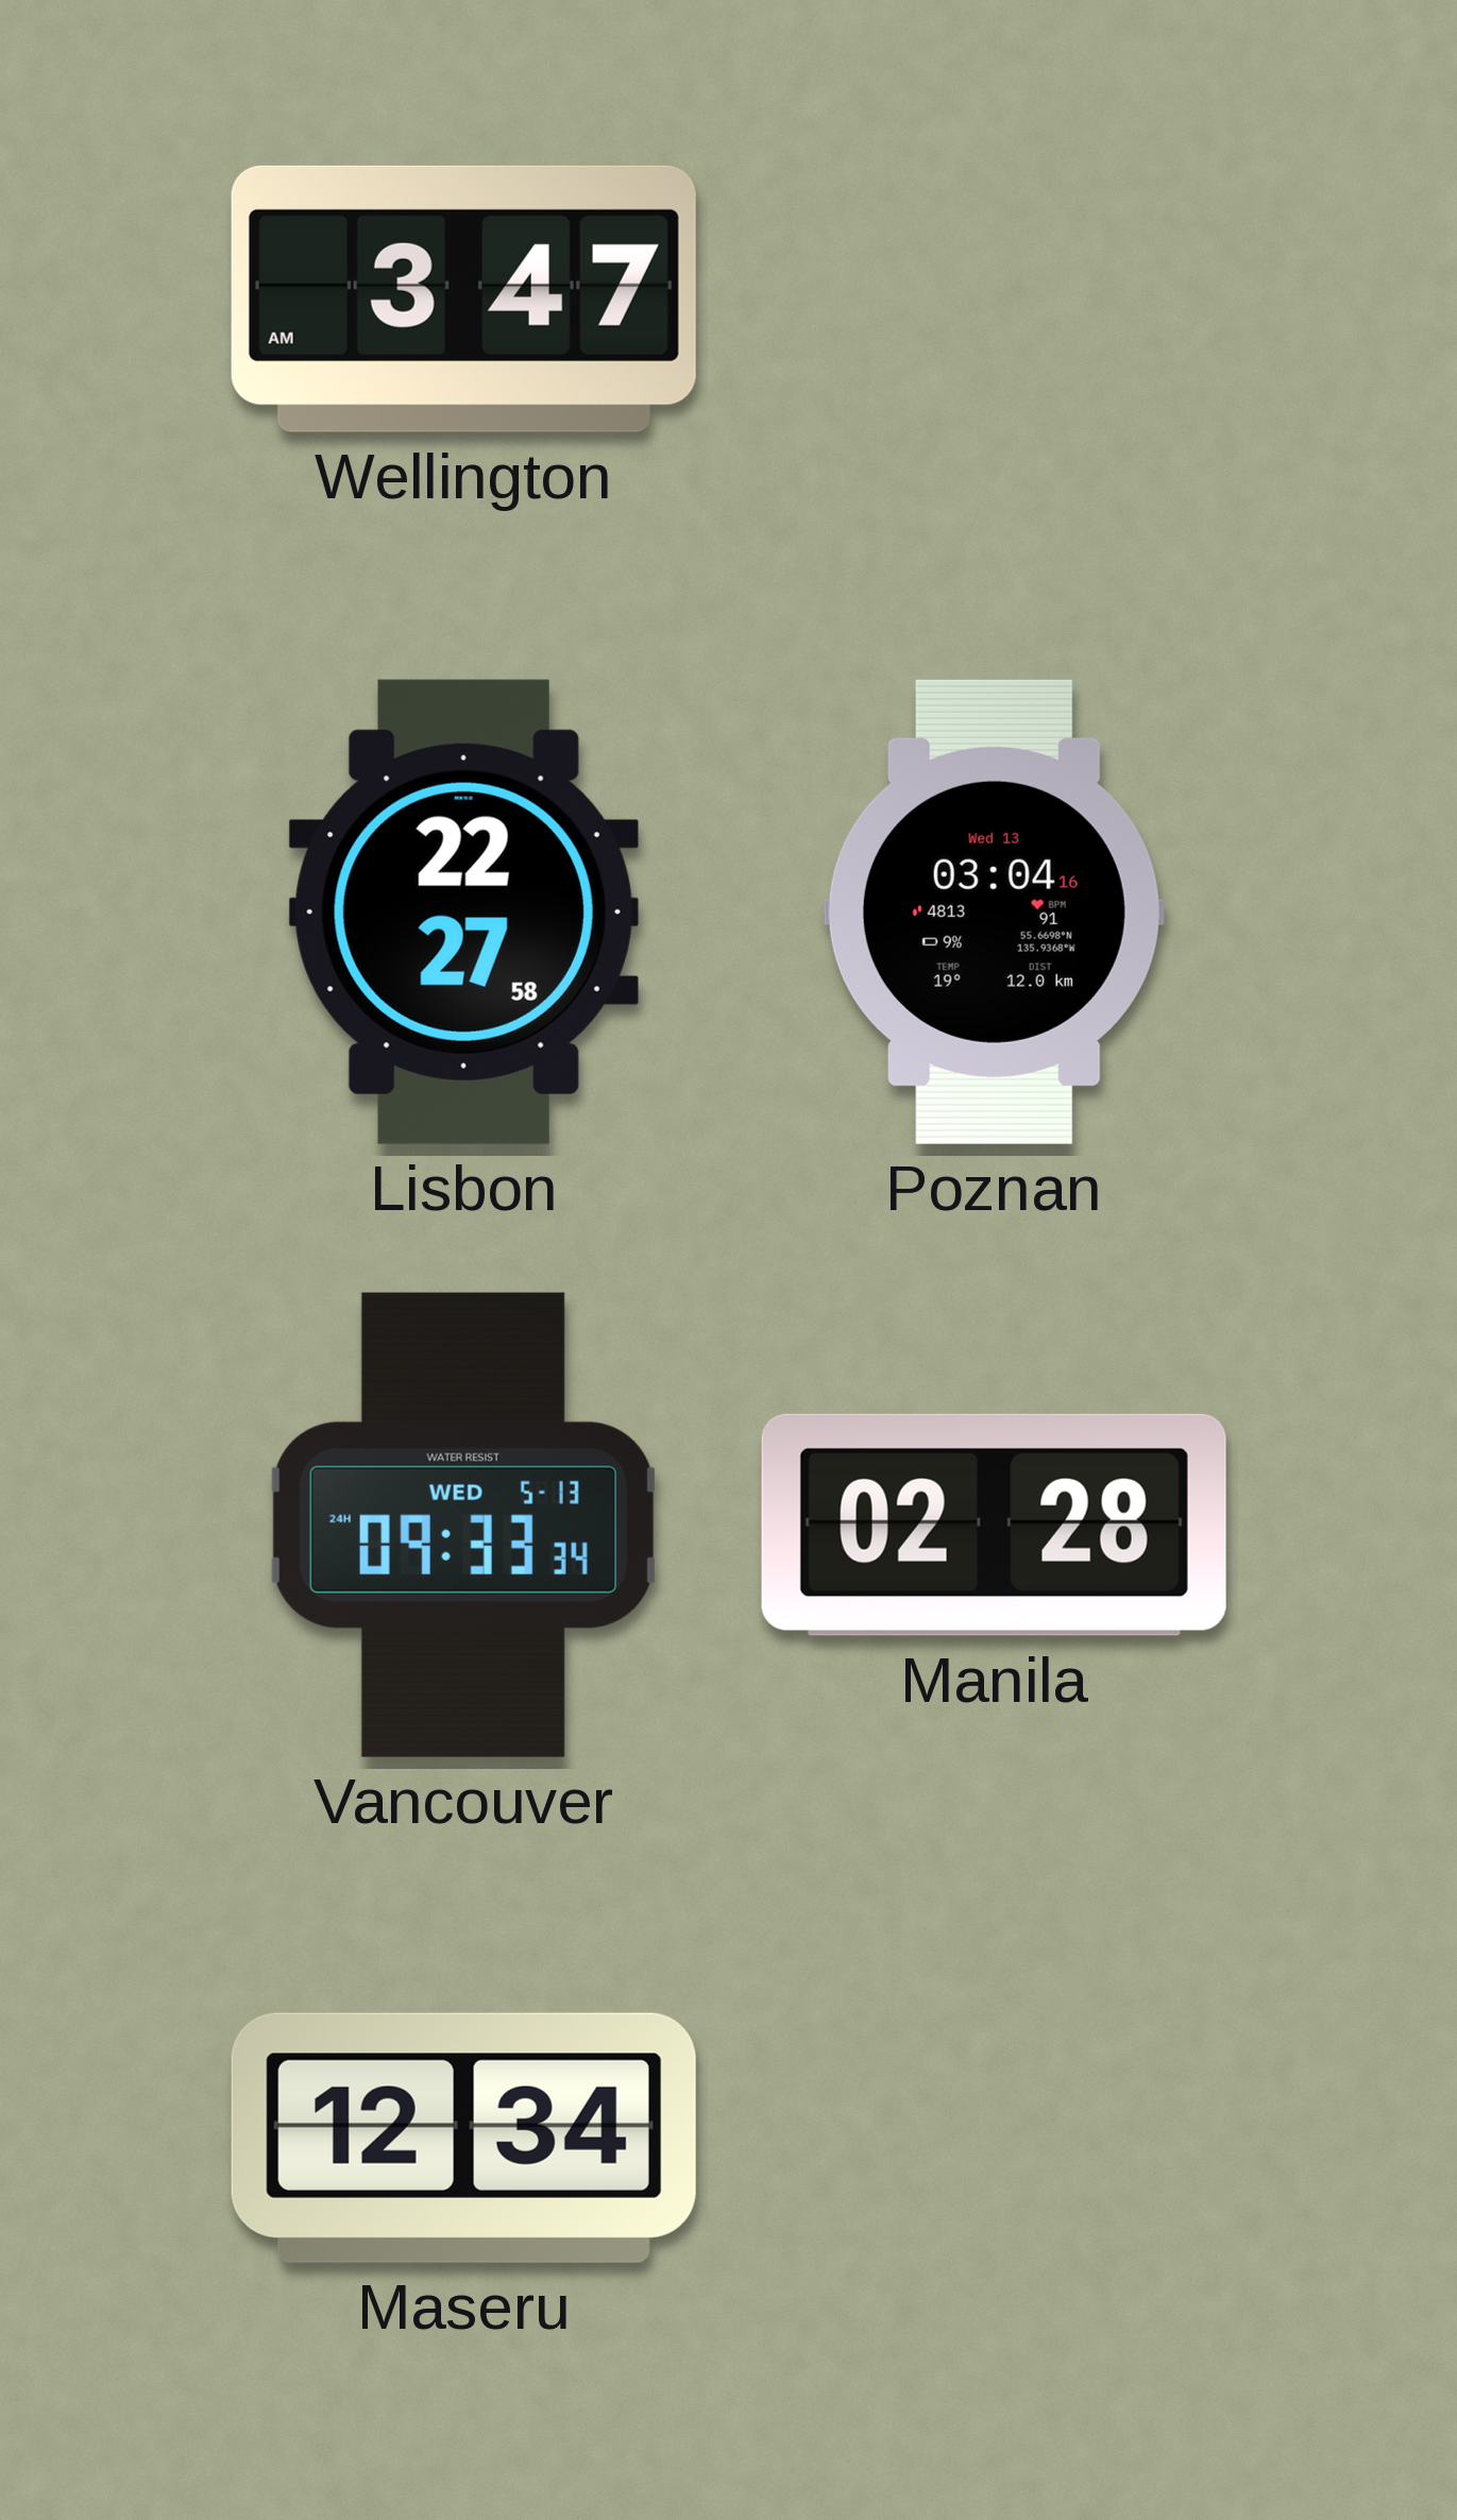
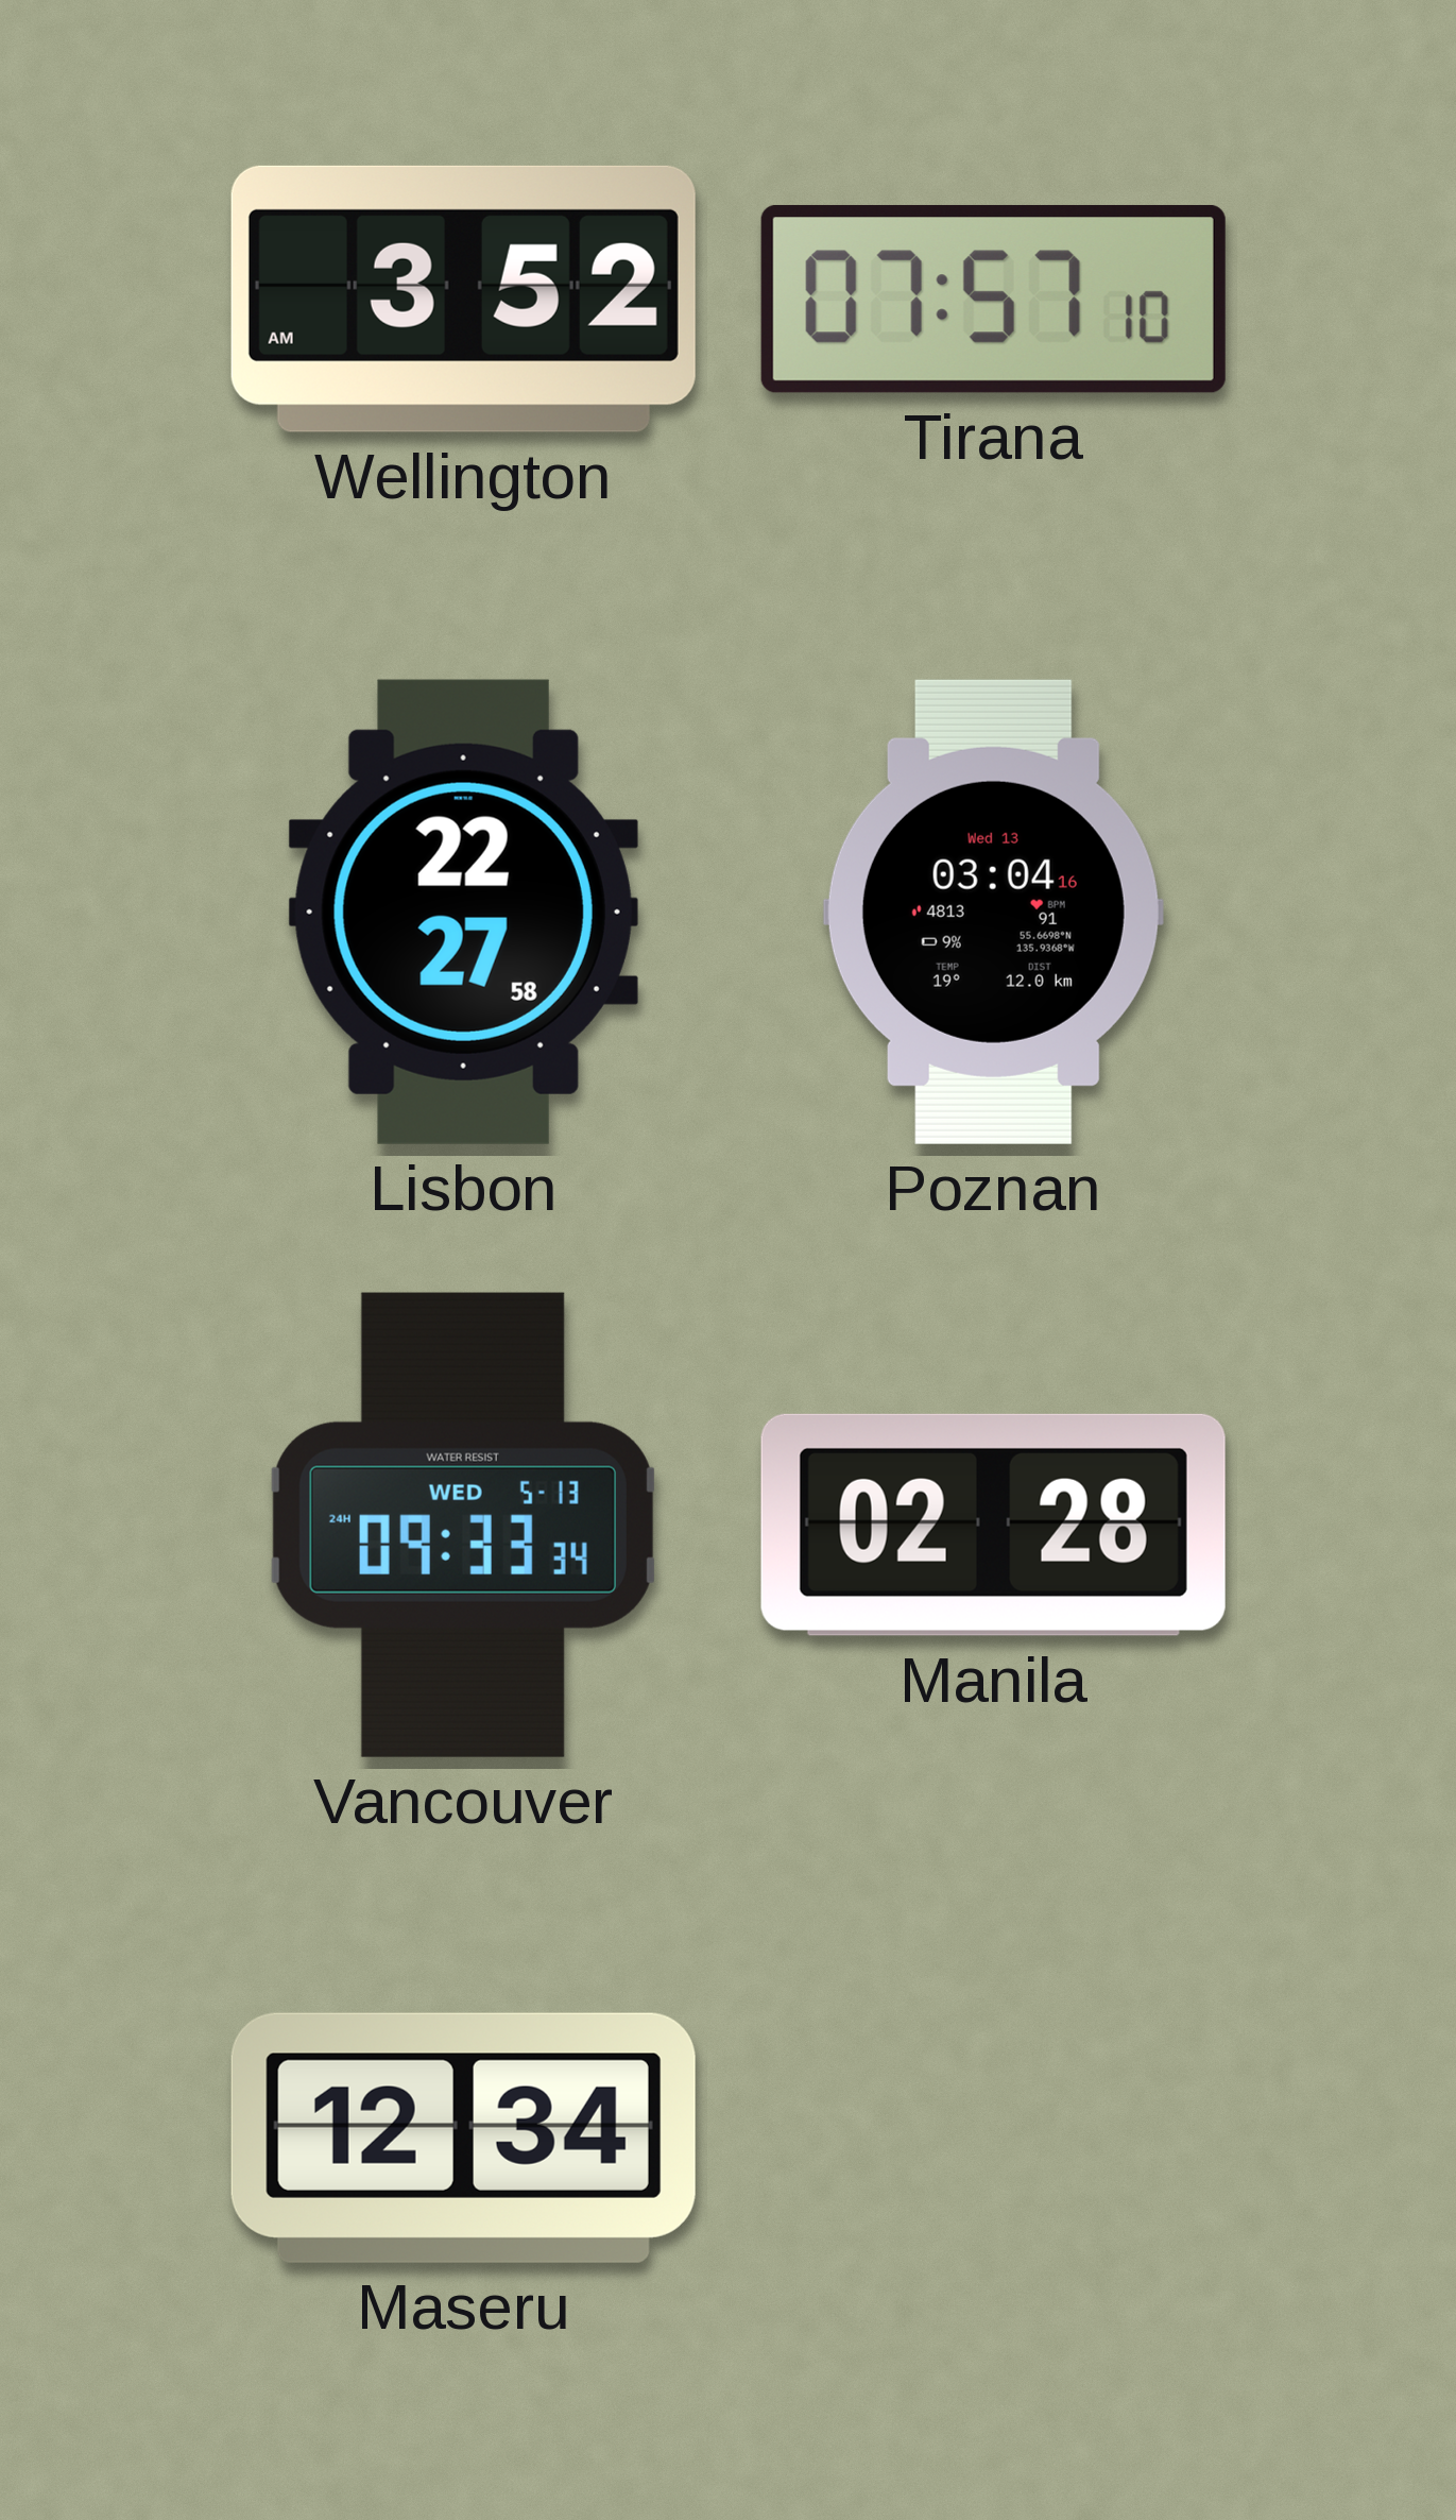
Wellington: 3:47 -> 3:52 (463, 299)
Tirana: none -> 07:57 (993, 299)
